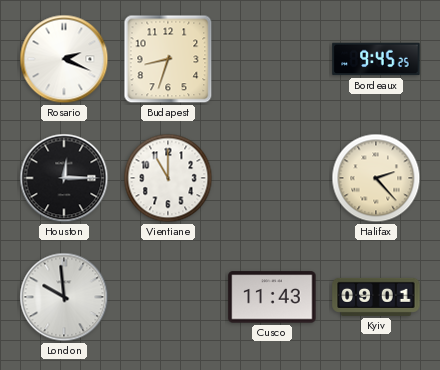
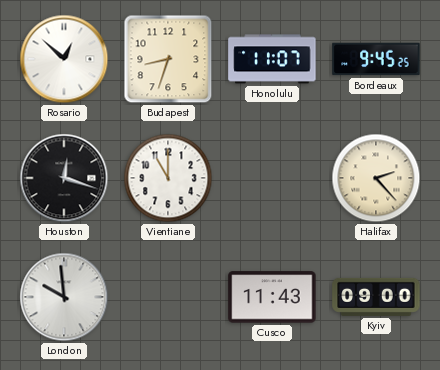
Rosario: 2:19 -> 12:52 (64, 59)
Honolulu: none -> 11:07 (272, 59)
Houston: 12:15 -> 12:18 (64, 178)
Kyiv: 09:01 -> 09:00 (376, 297)
